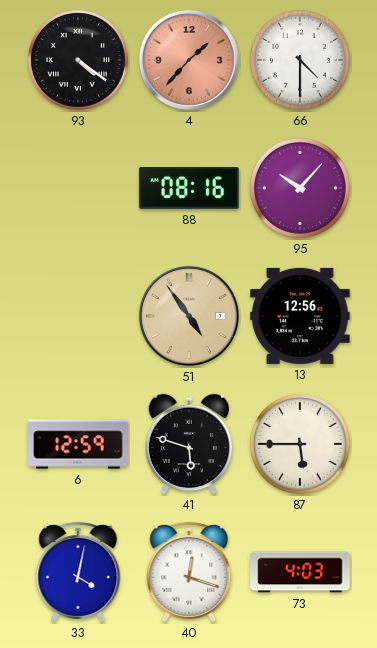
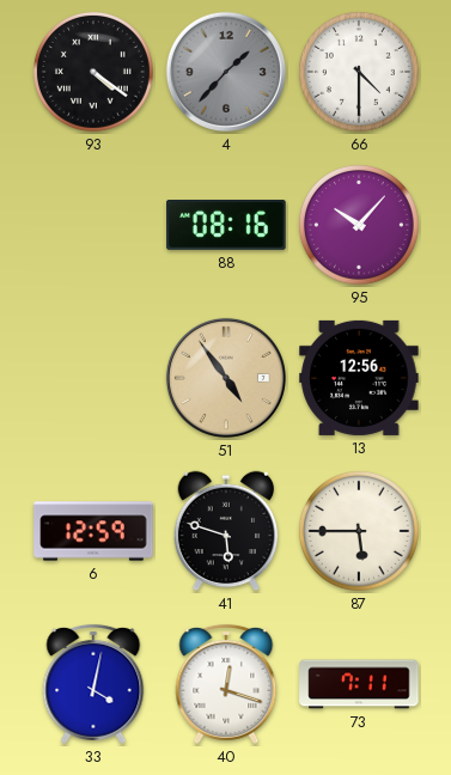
4 dial: salmon -> grey (226, 72)
73: 4:03 -> 7:11 (359, 684)
